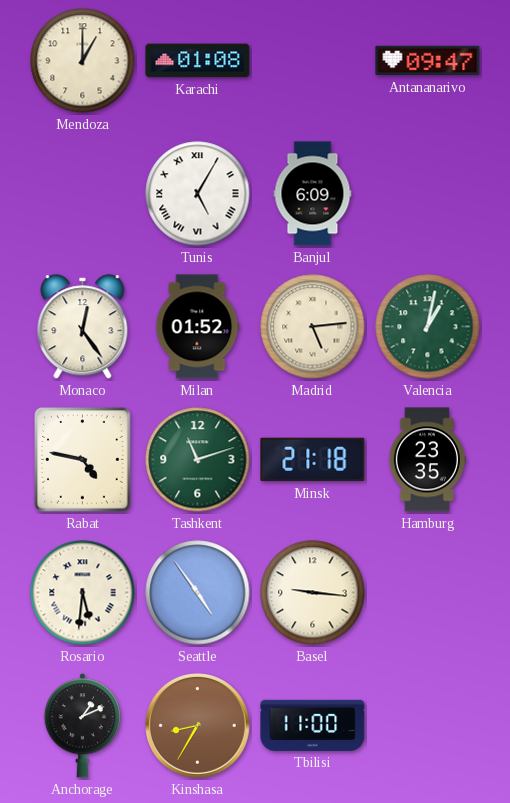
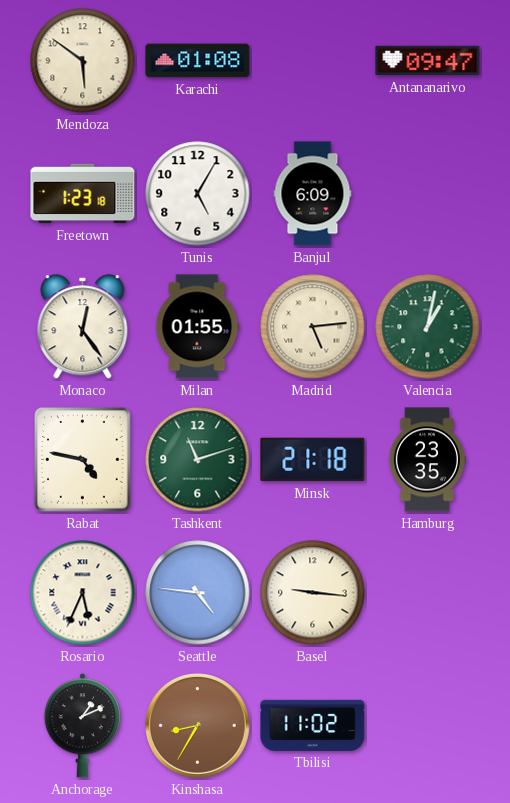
Mendoza: 1:00 -> 5:51 (83, 61)
Freetown: none -> 1:23 (83, 194)
Tunis numerals: Roman -> Arabic (198, 194)
Milan: 01:52 -> 01:55 (198, 327)
Rosario: 5:31 -> 5:34 (83, 593)
Seattle: 4:54 -> 4:46 (198, 593)
Tbilisi: 11:00 -> 11:02 (313, 725)
